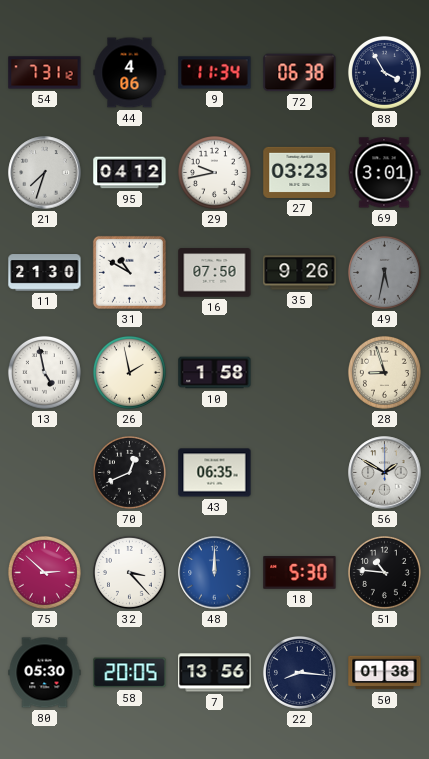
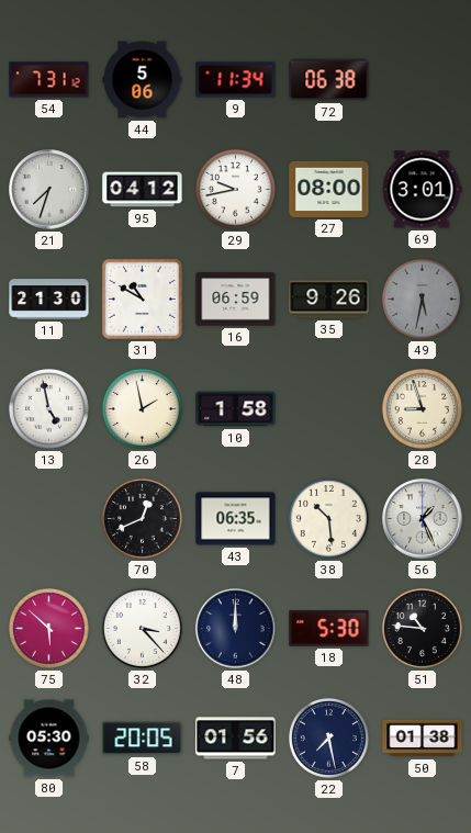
44: 4:06 -> 5:06 (143, 80)
88: 3:55 -> none (384, 72)
27: 03:23 -> 08:00 (329, 189)
16: 07:50 -> 06:59 (236, 300)
38: none -> 10:29 (328, 518)
56: 1:50 -> 1:26 (423, 519)
75: 2:52 -> 5:52 (48, 628)
48 dial: blue -> navy (236, 629)
7: 13:56 -> 01:56 (236, 739)
22: 8:16 -> 7:28 (328, 738)
